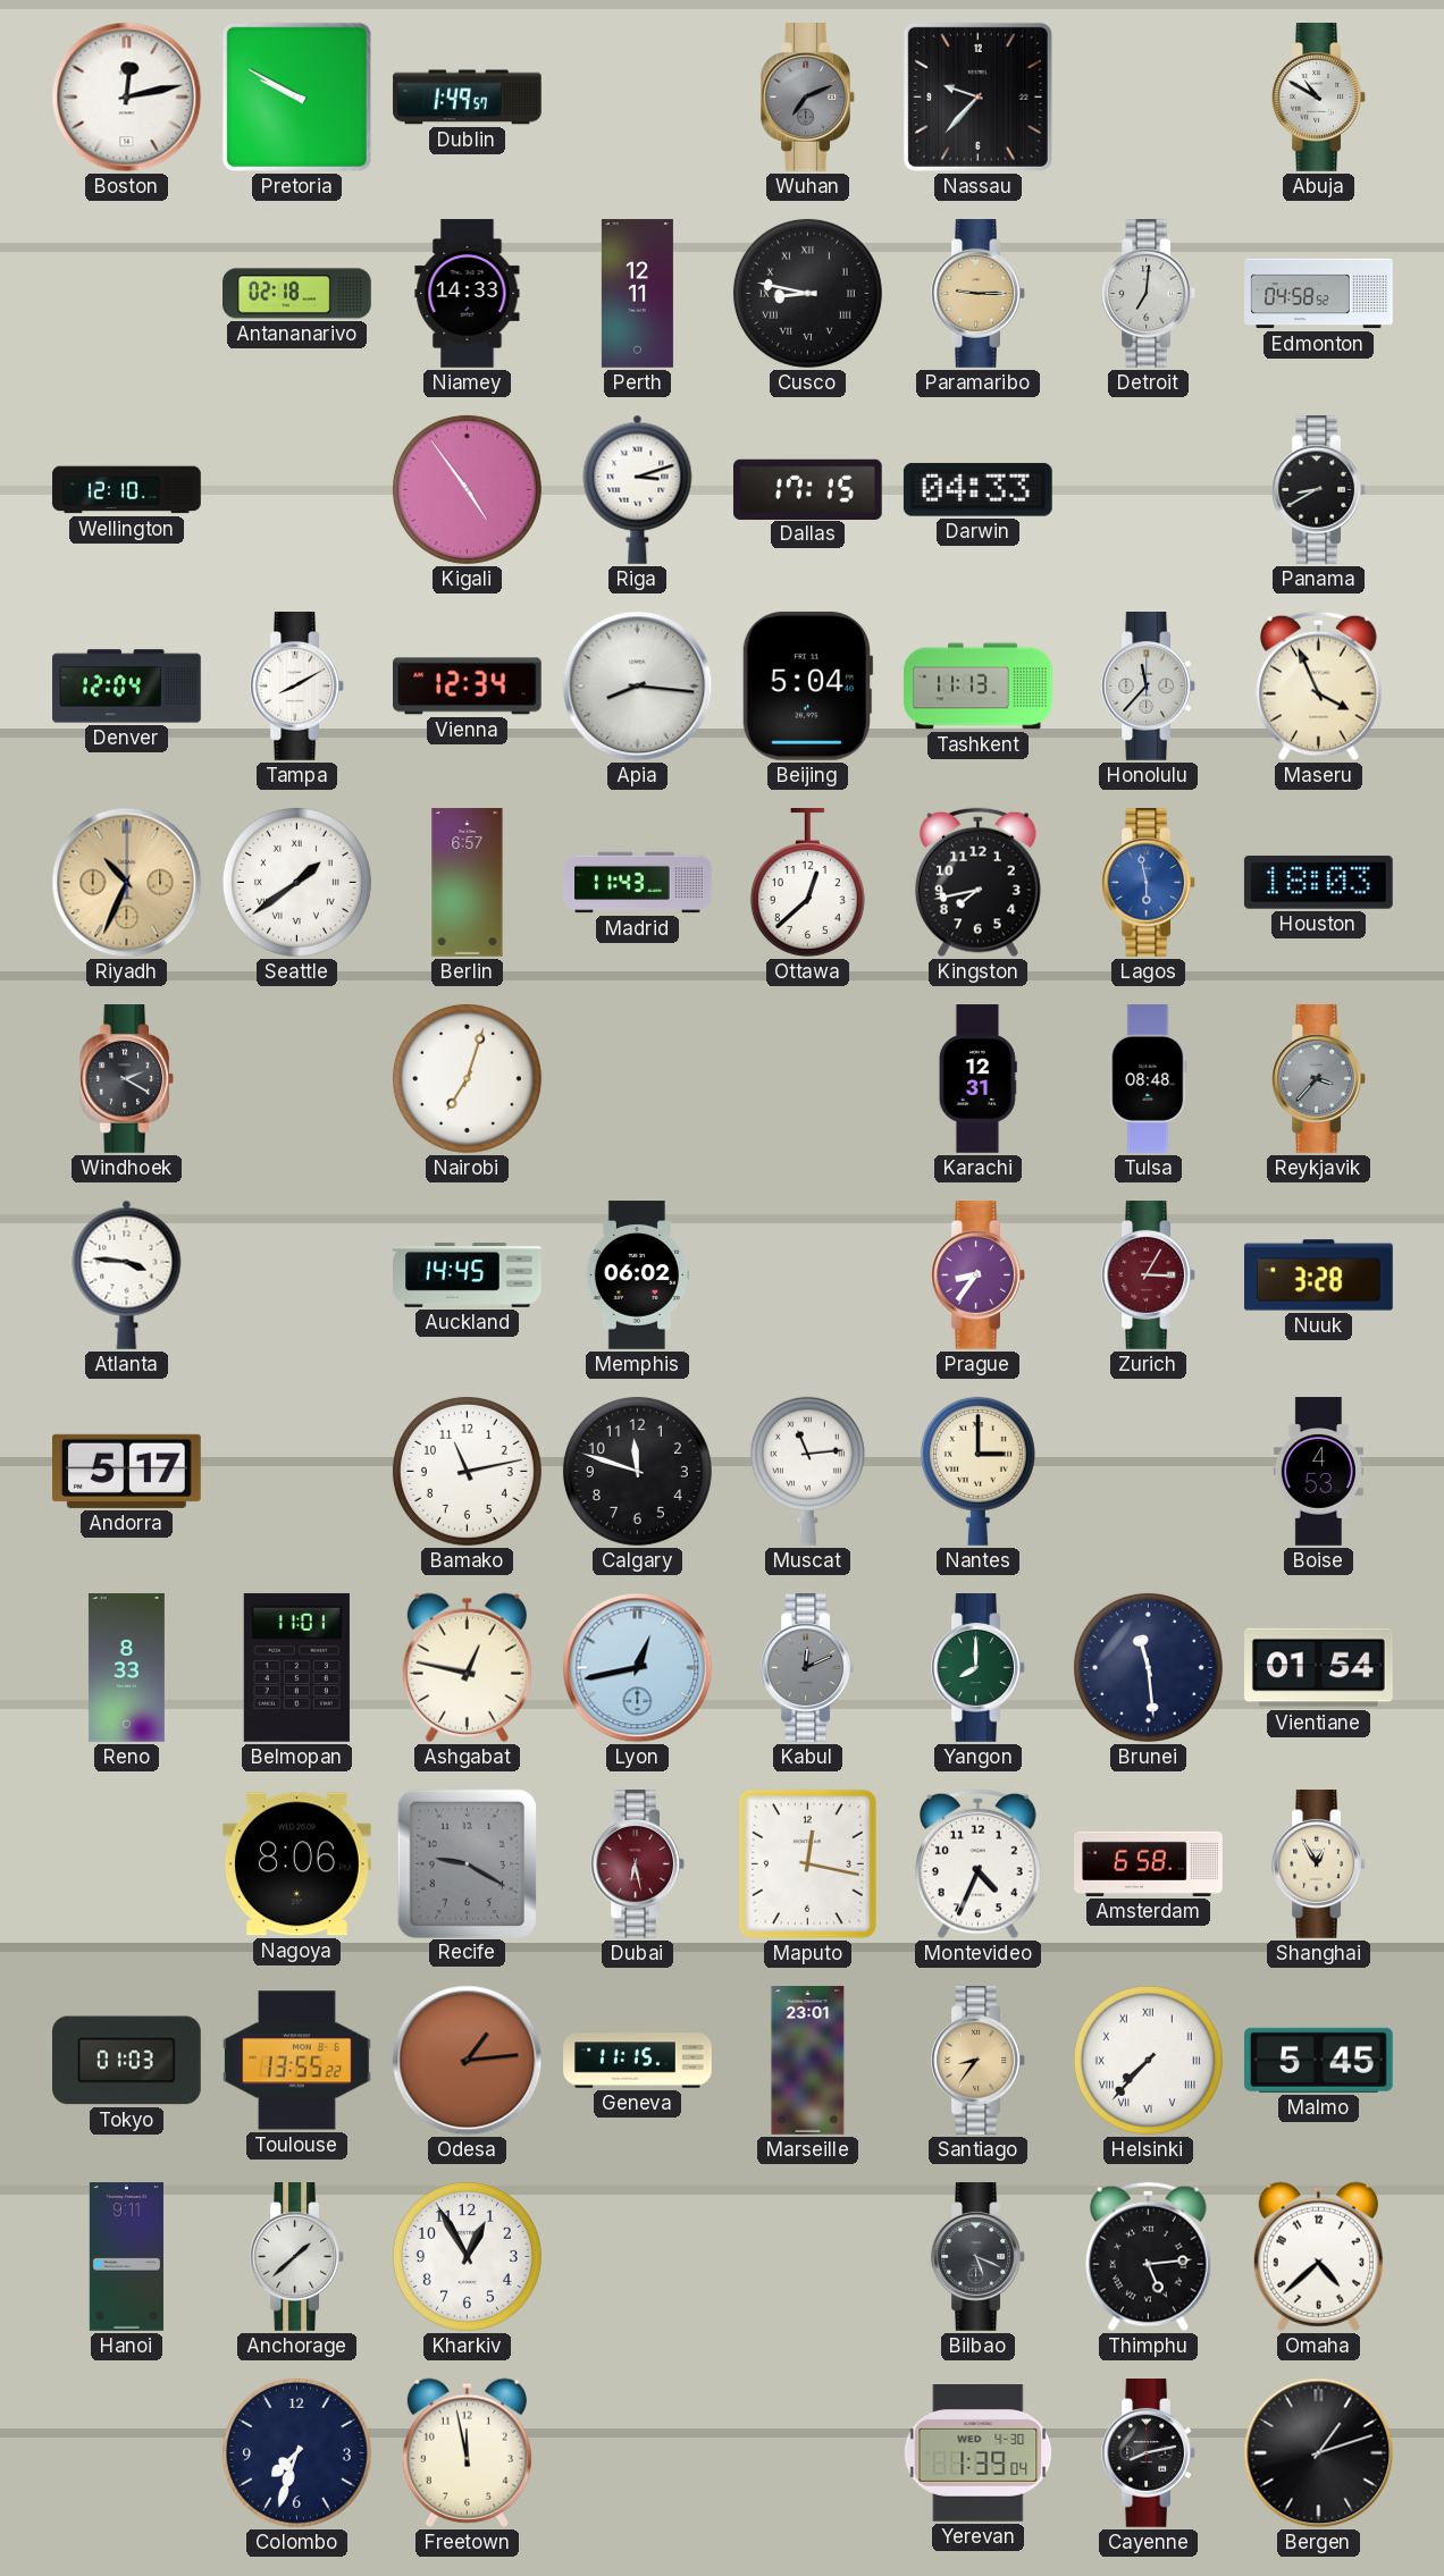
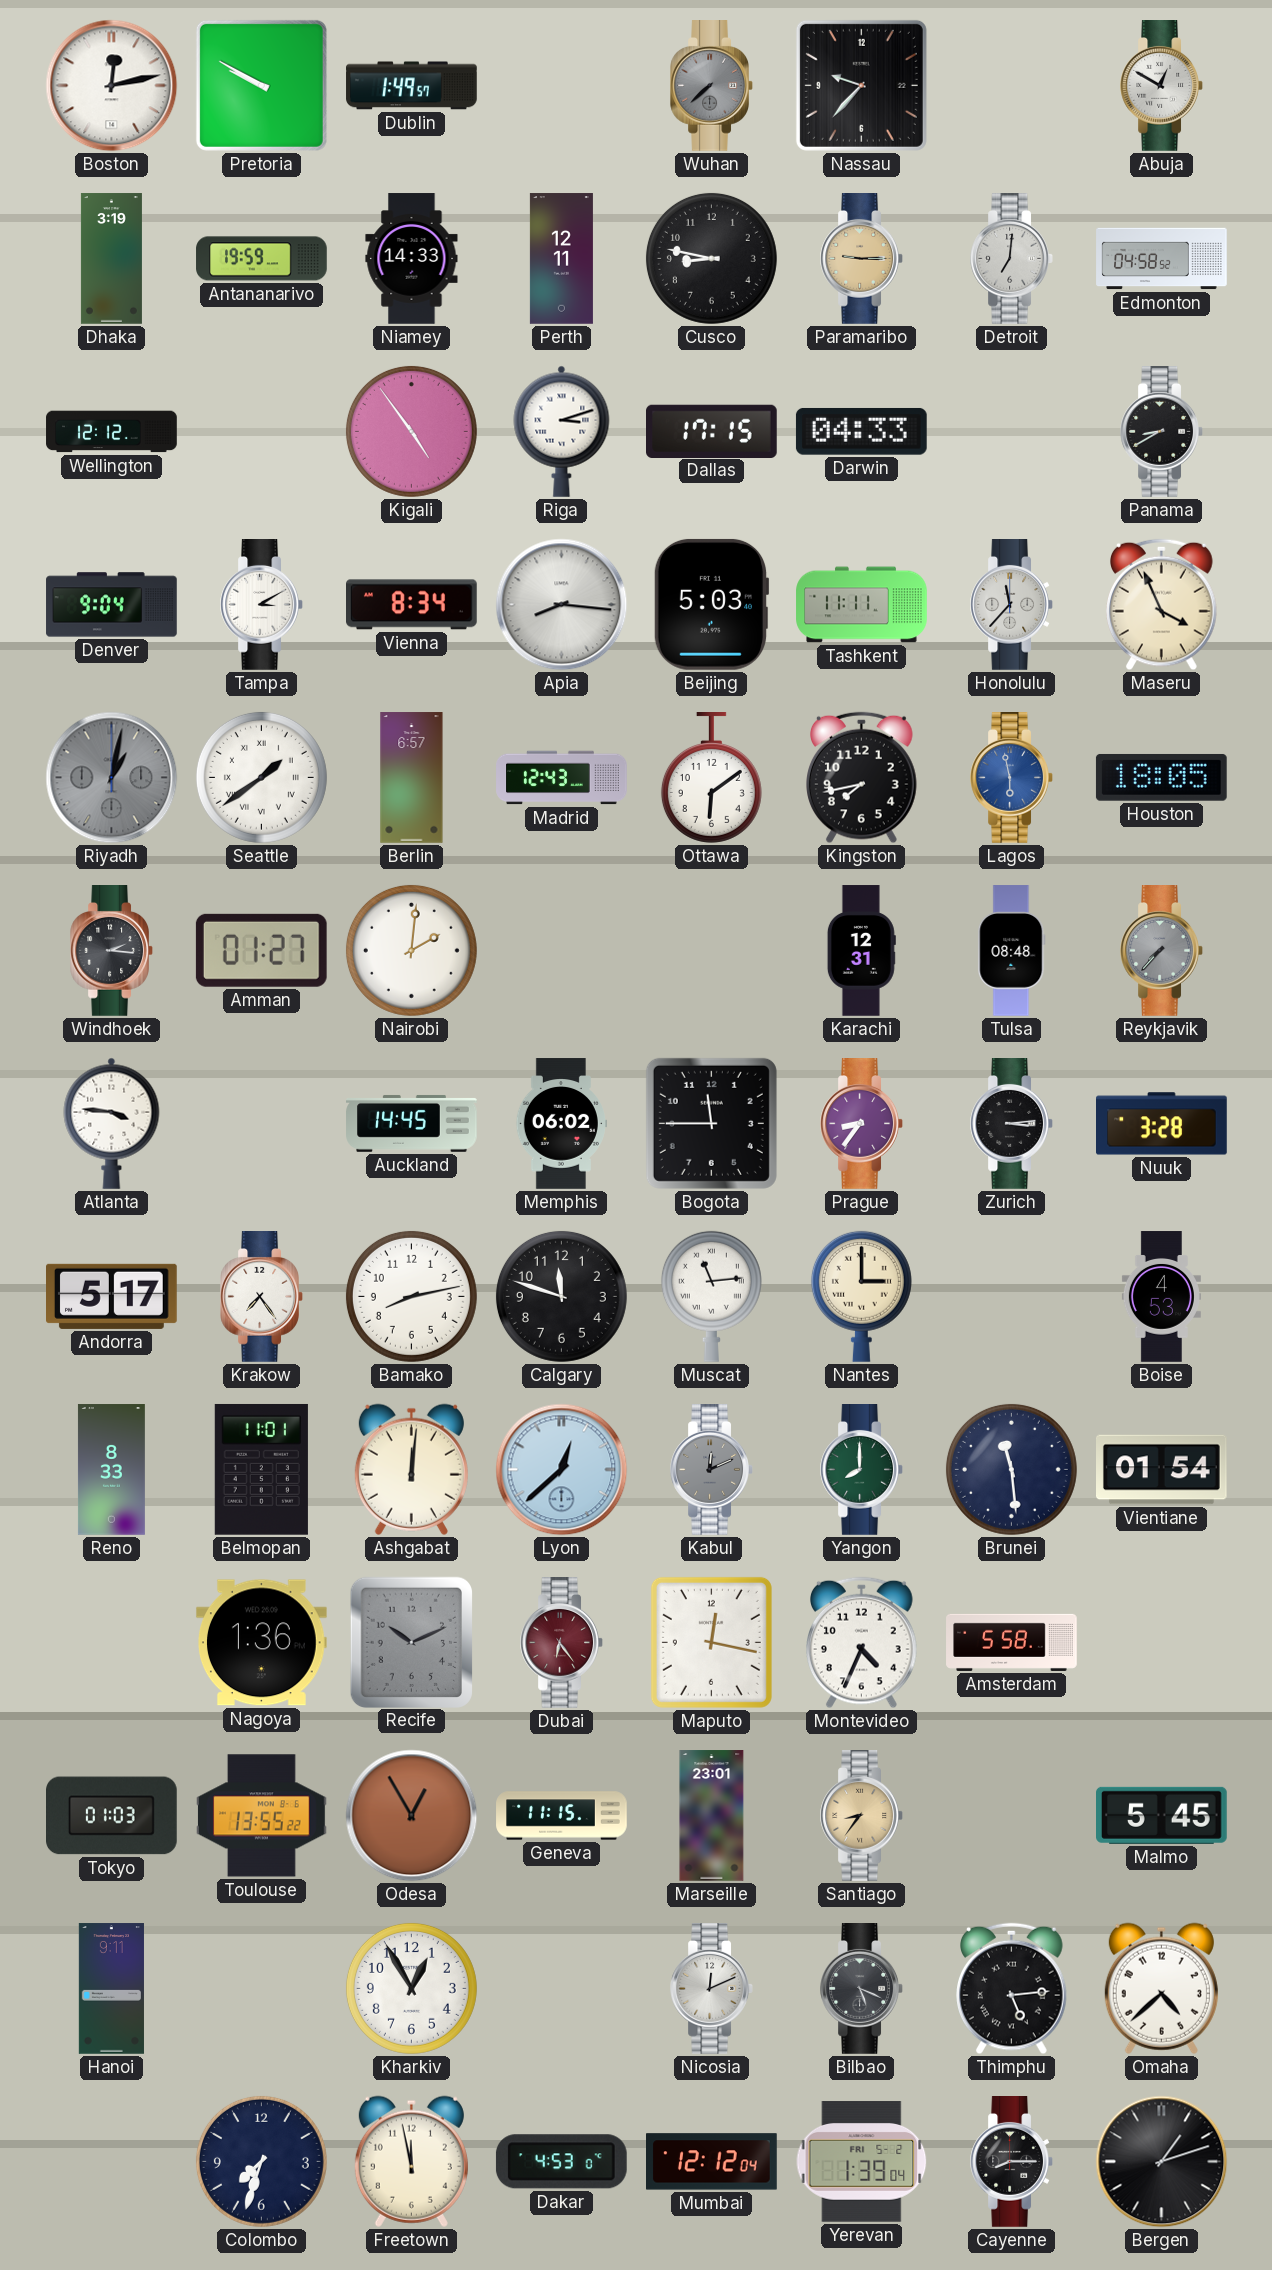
Wuhan: 7:11 -> 7:38 (711, 86)
Abuja: 10:50 -> 12:50 (1161, 86)
Dhaka: none -> 3:19 (111, 259)
Antananarivo: 02:18 -> 19:59 (262, 259)
Cusco numerals: Roman -> Arabic (711, 258)
Wellington: 12:10 -> 12:12 (112, 432)
Denver: 12:04 -> 9:04 (112, 605)
Tampa: 8:10 -> 3:10 (261, 605)
Vienna: 12:34 -> 8:34 (412, 605)
Beijing: 5:04 -> 5:03 (711, 604)
Tashkent: 11:13 -> 11:11 (862, 605)
Riyadh: 10:34 -> 1:02 (112, 778)
Riyadh dial: champagne -> grey (112, 778)
Madrid: 11:43 -> 12:43 (562, 778)
Ottawa: 12:38 -> 6:09 (711, 778)
Houston: 18:03 -> 18:05 (1161, 777)
Windhoek: 2:20 -> 2:16 (111, 951)
Amman: none -> 01:27 (261, 950)
Nairobi: 7:03 -> 2:01 (411, 950)
Reykjavik: 3:37 -> 7:37 (1161, 951)
Bogota: none -> 11:45 (711, 1123)
Zurich: 3:05 -> 3:14 (1011, 1124)
Zurich dial: burgundy -> black (1011, 1124)
Krakow: none -> 7:24 (261, 1297)
Bamako: 11:13 -> 8:13 (411, 1296)
Ashgabat: 12:47 -> 12:01 (411, 1469)
Lyon: 12:43 -> 12:38 (562, 1470)
Nagoya: 8:06 -> 1:36 (261, 1643)
Recife: 9:20 -> 10:11 (411, 1642)
Dubai: 6:28 -> 6:24 (561, 1643)
Amsterdam: 6:58 -> 5:58 (1012, 1642)
Shanghai: 12:55 -> none (1318, 1864)
Odesa: 1:14 -> 12:55 (412, 1816)
Helsinki: 7:37 -> none (1148, 2060)
Anchorage: 1:38 -> none (296, 2257)
Nicosia: none -> 12:11 (711, 1989)
Dakar: none -> 4:53 (561, 2162)
Mumbai: none -> 12:12 (712, 2162)
Yerevan date: WED 4-30 -> FRI 5-2 (862, 2162)
Cayenne: 8:13 -> 8:15 (1011, 2162)
